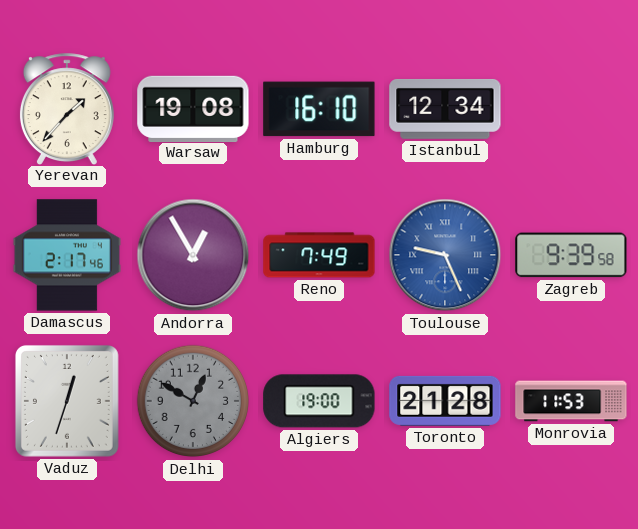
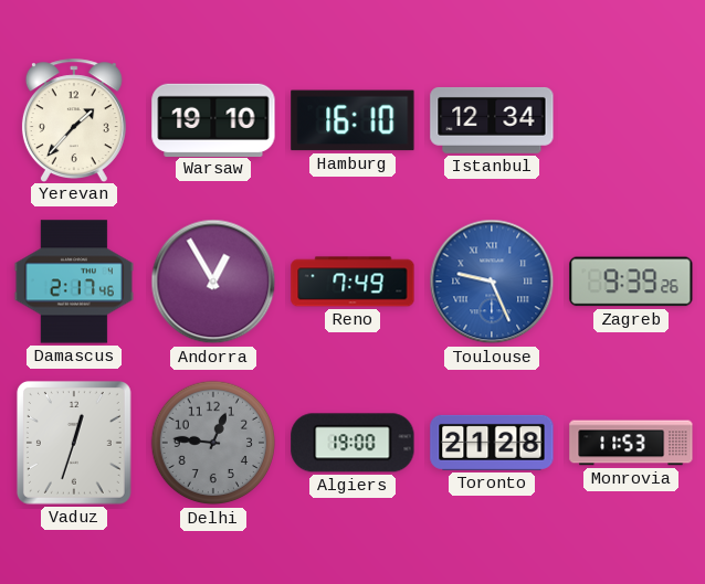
Warsaw: 19:08 -> 19:10 (213, 119)
Zagreb: 9:39:58 -> 9:39:26 (631, 282)
Delhi: 12:50 -> 12:46 (213, 443)
